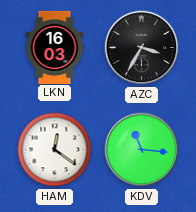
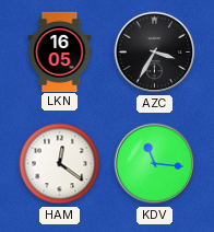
LKN: 16:03 -> 16:05 (60, 51)
